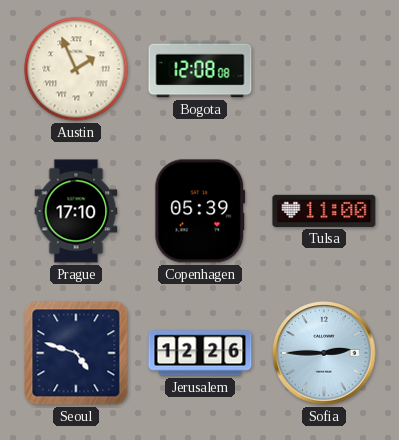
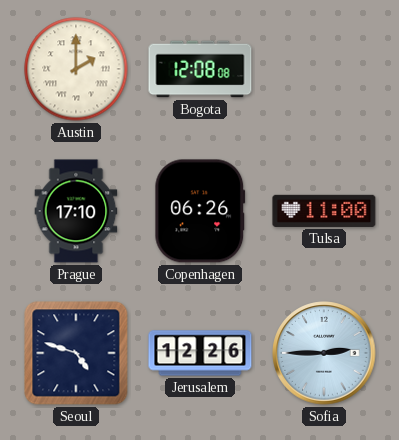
Austin: 1:56 -> 2:00 (76, 69)
Copenhagen: 05:39 -> 06:26 (200, 211)
